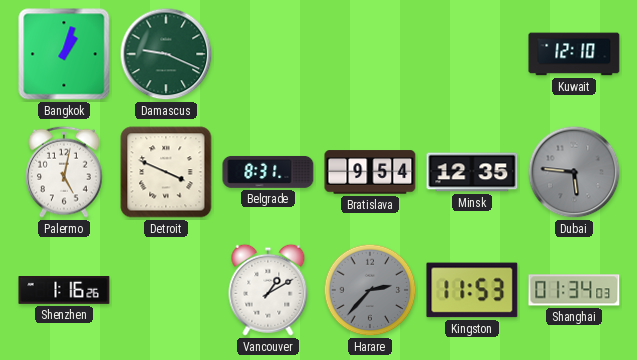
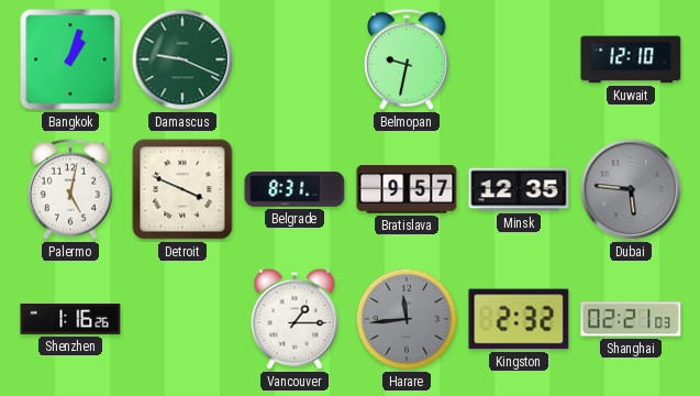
Belmopan: none -> 9:32 (408, 59)
Bratislava: 9:54 -> 9:57 (407, 189)
Vancouver: 1:10 -> 1:15 (295, 319)
Harare: 2:37 -> 11:44 (407, 319)
Kingston: 11:53 -> 2:32 (519, 319)
Shanghai: 01:34 -> 02:21 (631, 319)
